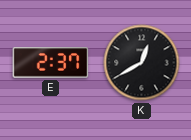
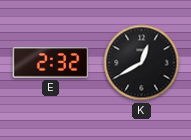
E: 2:37 -> 2:32 (51, 63)
